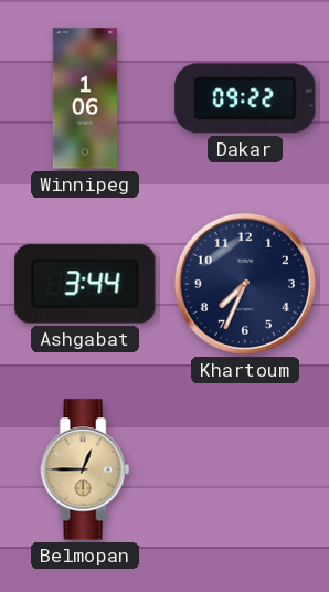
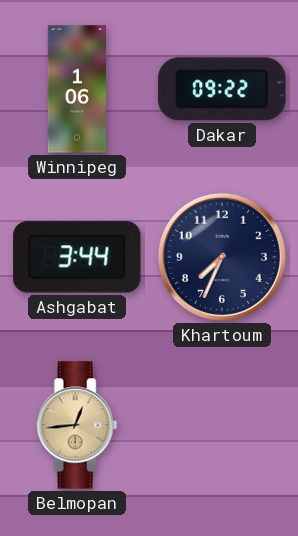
Belmopan: 12:45 -> 12:44 (77, 425)
